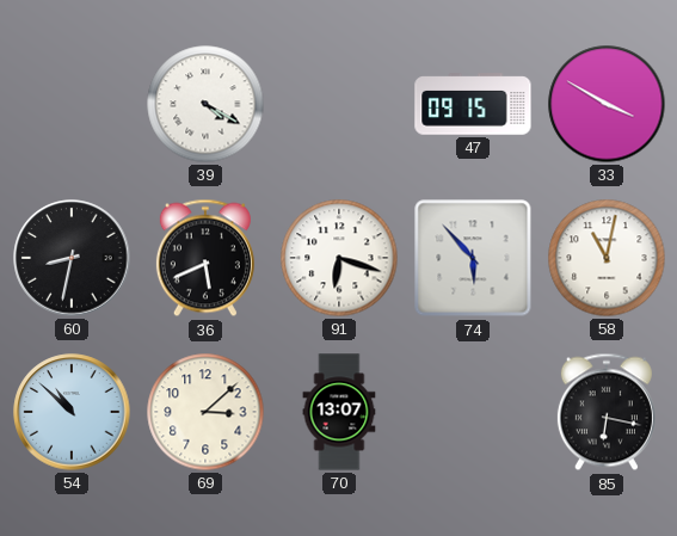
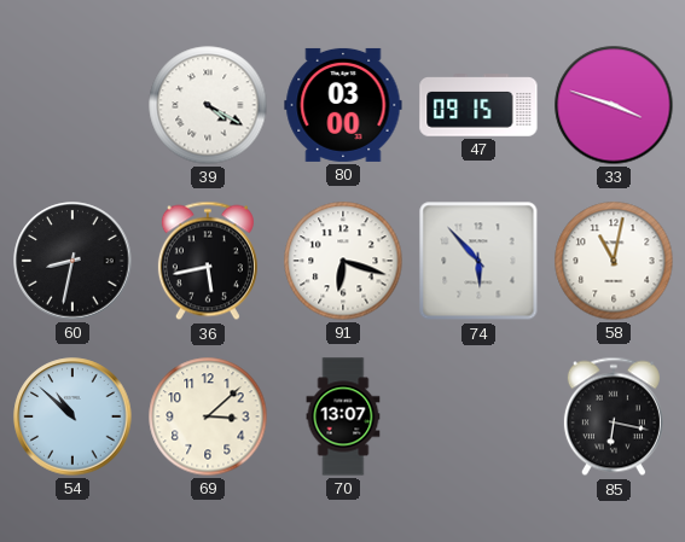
80: none -> 03:00 (343, 105)
33: 3:50 -> 3:48 (614, 105)
36: 5:41 -> 5:43 (208, 261)
